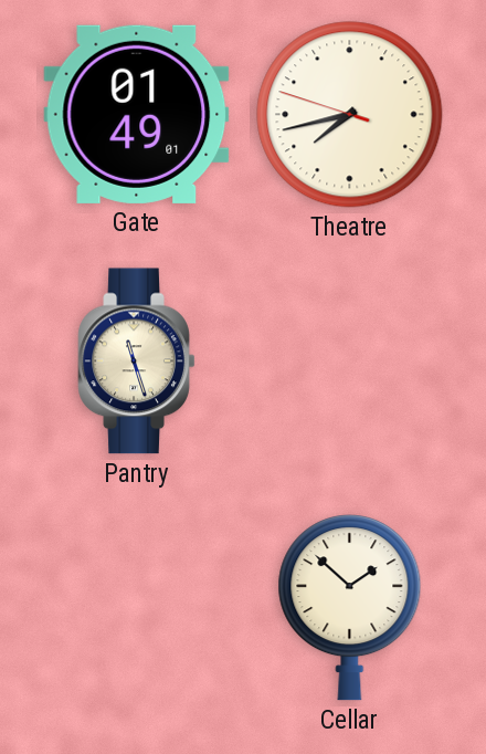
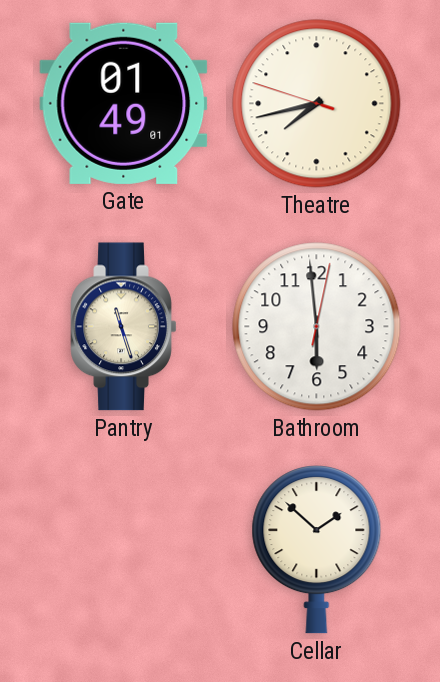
Bathroom: none -> 5:59 (317, 327)
